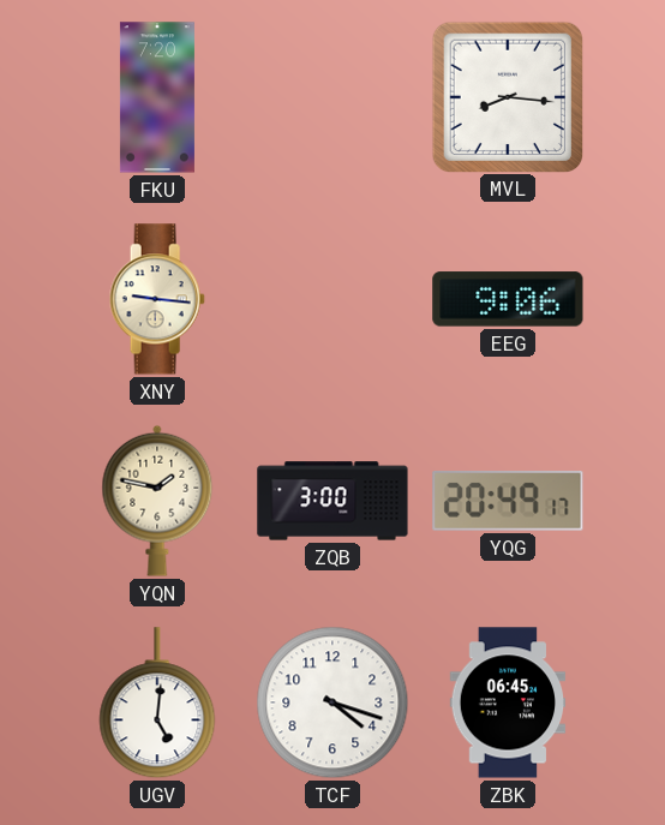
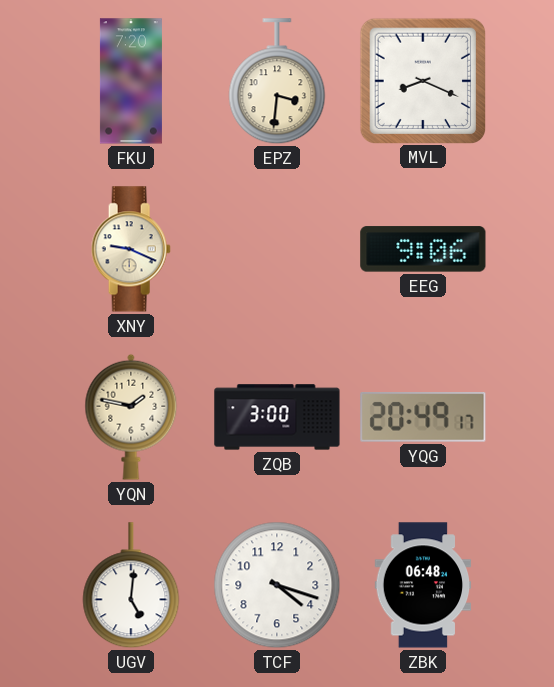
EPZ: none -> 3:31 (277, 82)
MVL: 8:16 -> 8:19 (422, 80)
XNY: 9:16 -> 9:19 (131, 249)
ZBK: 06:45 -> 06:48 (423, 585)
